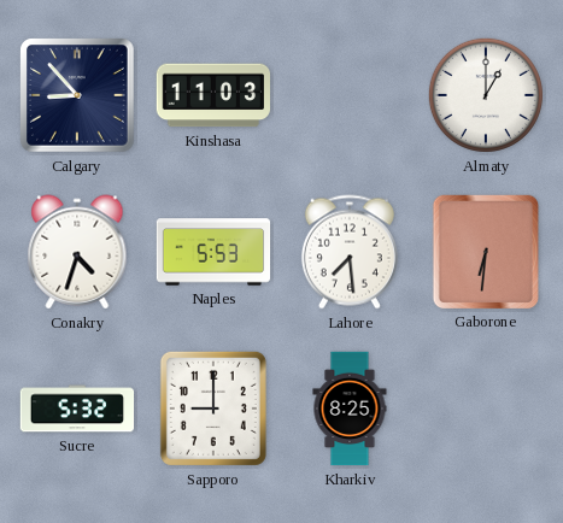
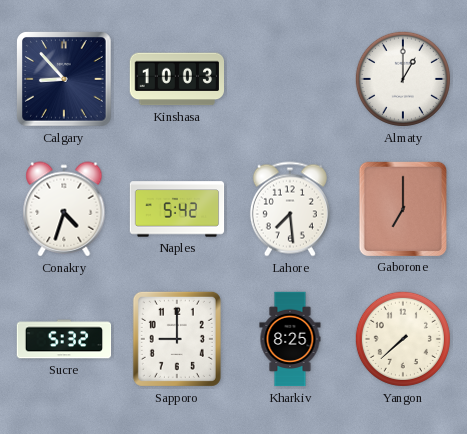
Kinshasa: 11:03 -> 10:03 (177, 79)
Naples: 5:53 -> 5:42 (177, 209)
Gaborone: 6:31 -> 7:00 (403, 208)
Yangon: none -> 7:38 (403, 339)
